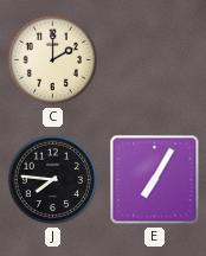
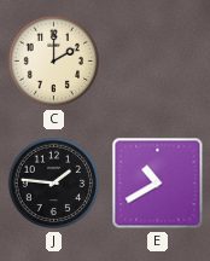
J: 7:46 -> 1:46 (54, 184)
E: 7:05 -> 10:40 (158, 184)
